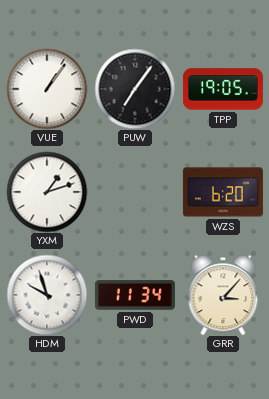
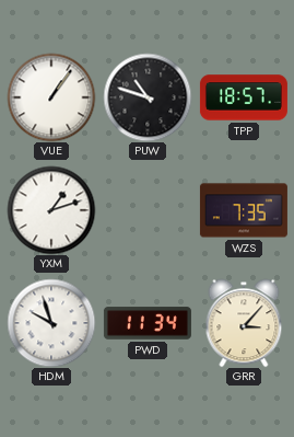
PUW: 7:06 -> 10:48 (148, 97)
TPP: 19:05 -> 18:57 (244, 97)
WZS: 6:20 -> 7:35 (244, 210)
